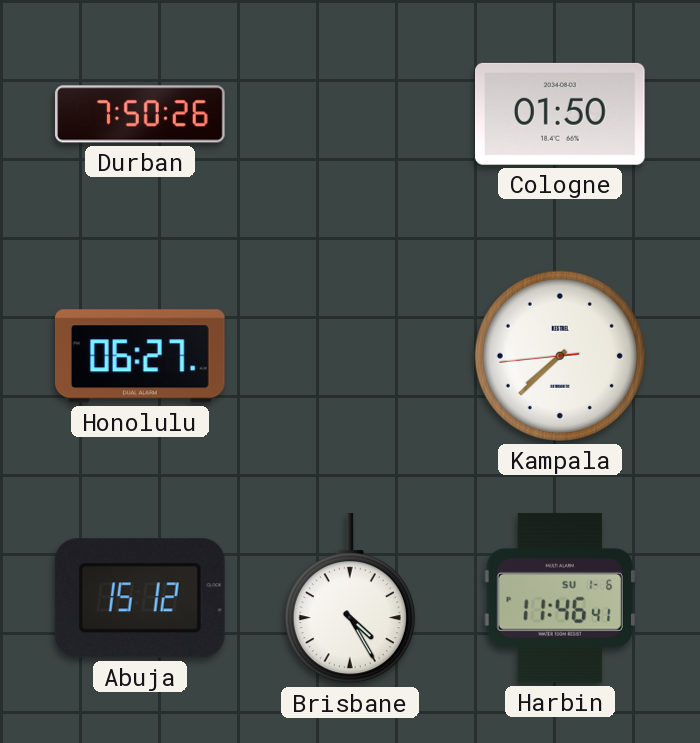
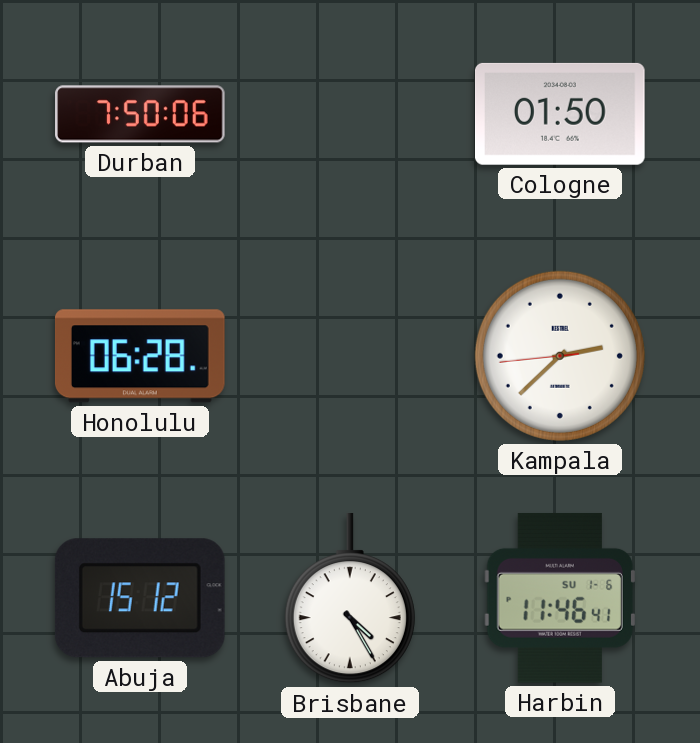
Durban: 7:50:26 -> 7:50:06 (140, 114)
Honolulu: 06:27 -> 06:28 (140, 356)
Kampala: 7:37 -> 2:37 (560, 356)
